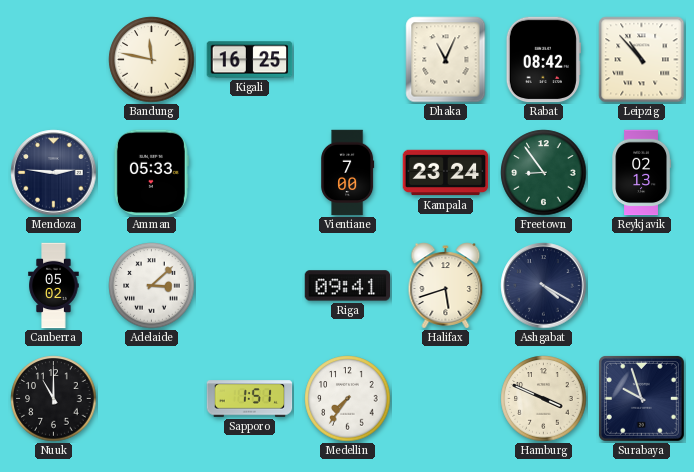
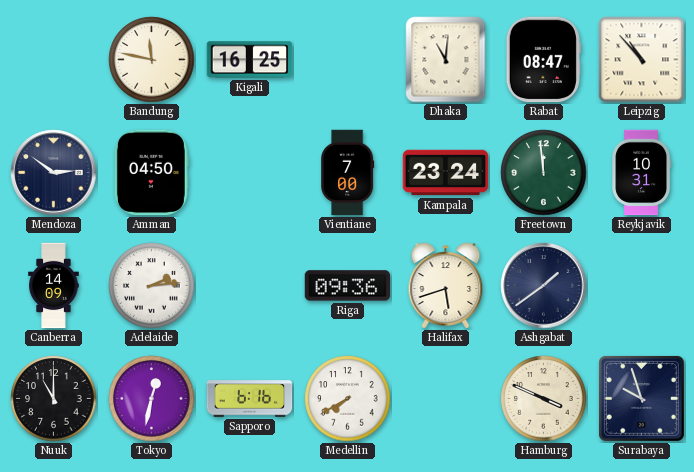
Dhaka: 11:04 -> 11:01 (446, 60)
Rabat: 08:42 -> 08:47 (543, 60)
Mendoza: 2:46 -> 2:51 (54, 173)
Amman: 05:33 -> 04:50 (151, 173)
Freetown: 8:54 -> 11:59 (544, 173)
Reykjavik: 02:13 -> 10:31 (641, 173)
Canberra: 05:02 -> 14:09 (54, 286)
Adelaide: 3:08 -> 2:14 (152, 286)
Riga: 09:41 -> 09:36 (348, 286)
Ashgabat: 4:20 -> 1:39 (544, 286)
Tokyo: none -> 12:32 (152, 399)
Sapporo: 1:51 -> 6:16 (250, 399)
Medellin: 7:36 -> 7:40 (348, 399)
